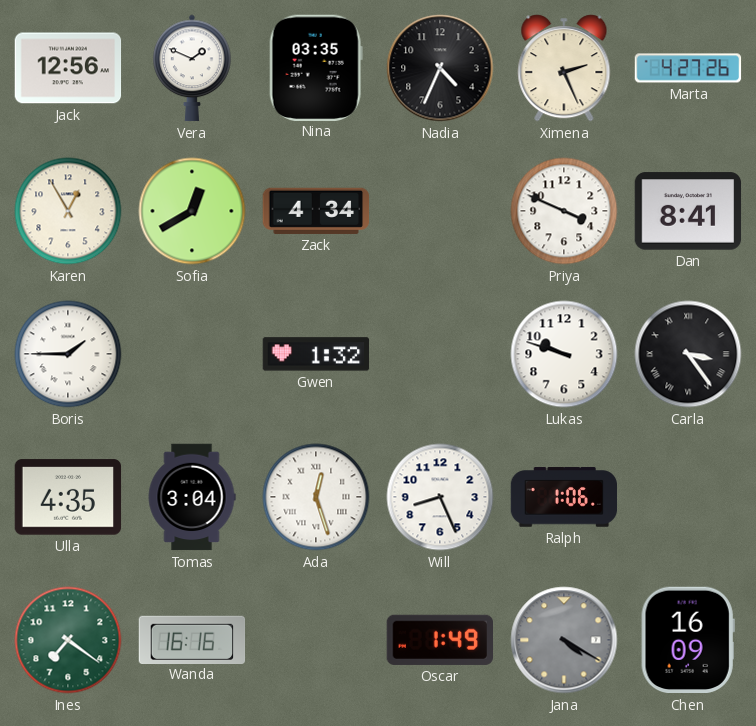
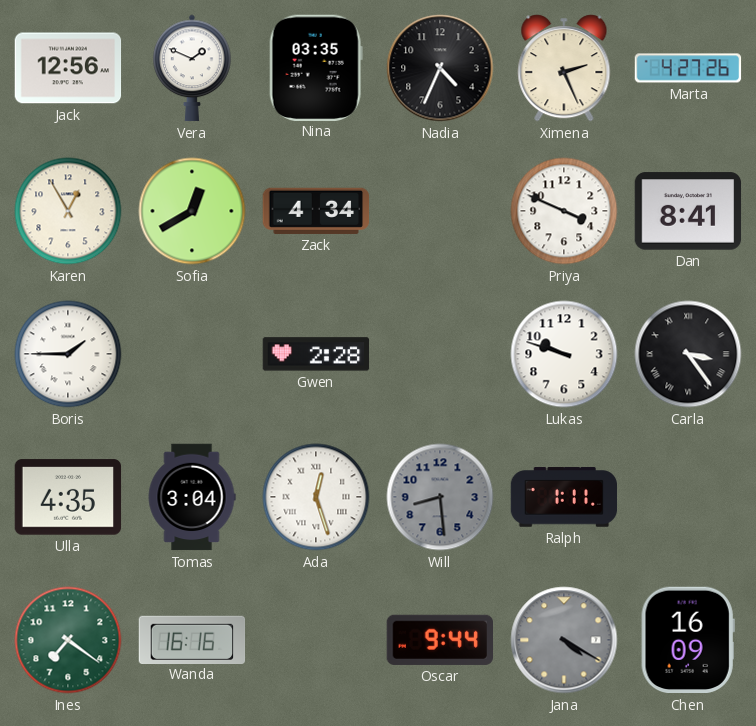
Gwen: 1:32 -> 2:28 (316, 354)
Will: 8:26 -> 8:29 (440, 497)
Will dial: white -> grey (440, 497)
Ralph: 1:06 -> 1:11 (564, 497)
Oscar: 1:49 -> 9:44 (439, 640)
